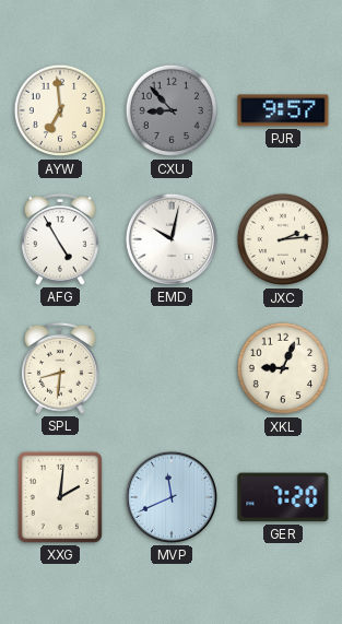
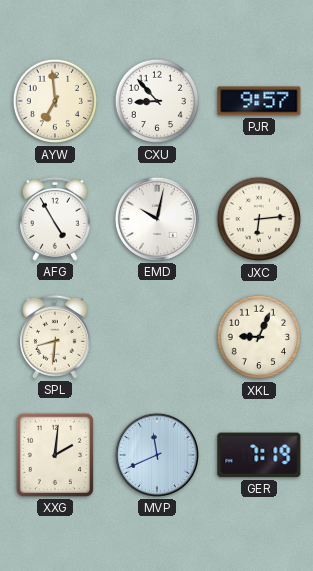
CXU dial: grey -> white (157, 101)
JXC: 2:14 -> 6:14 (259, 219)
GER: 7:20 -> 7:19 (259, 455)
